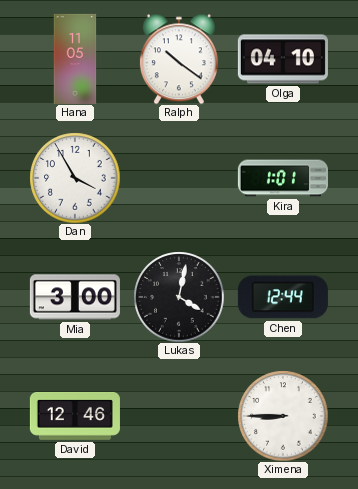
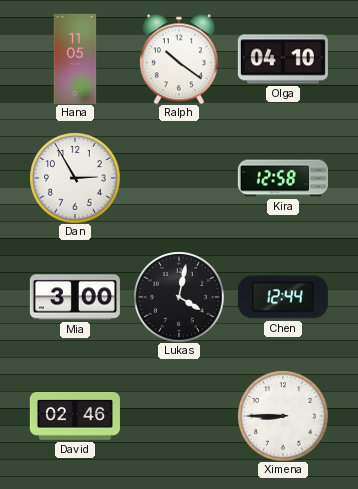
Dan: 3:55 -> 2:55 (75, 178)
Kira: 1:01 -> 12:58 (283, 178)
David: 12:46 -> 02:46 (75, 417)
